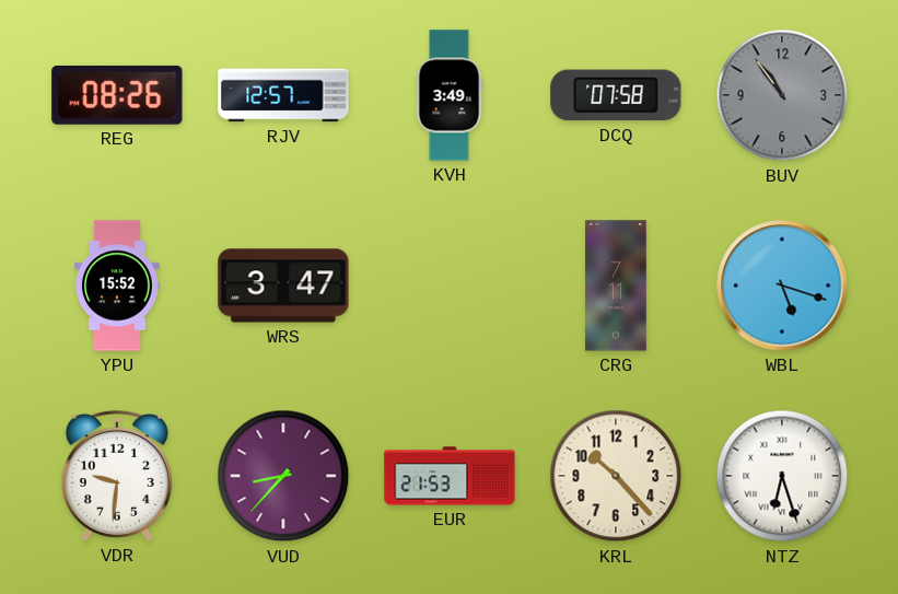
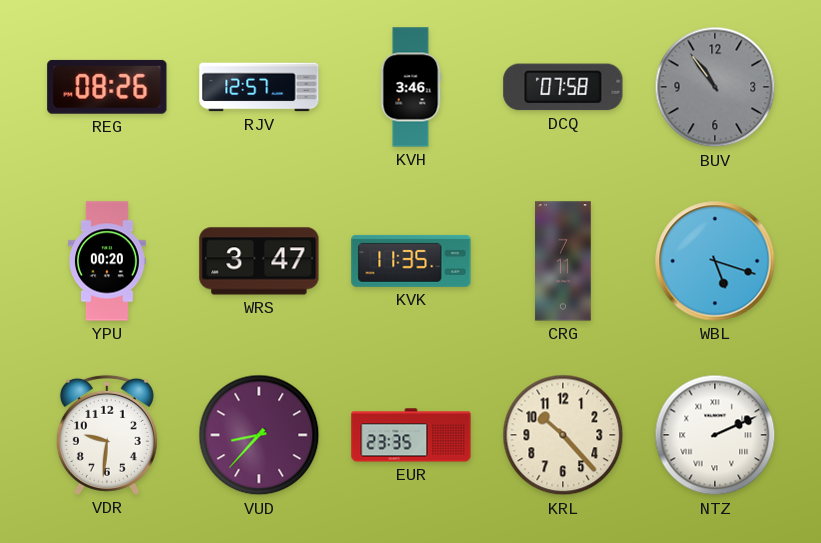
KVH: 3:49 -> 3:46 (411, 87)
YPU: 15:52 -> 00:20 (108, 261)
KVK: none -> 11:35 (411, 261)
EUR: 21:53 -> 23:35 (411, 435)
NTZ: 6:27 -> 2:11 (715, 435)
